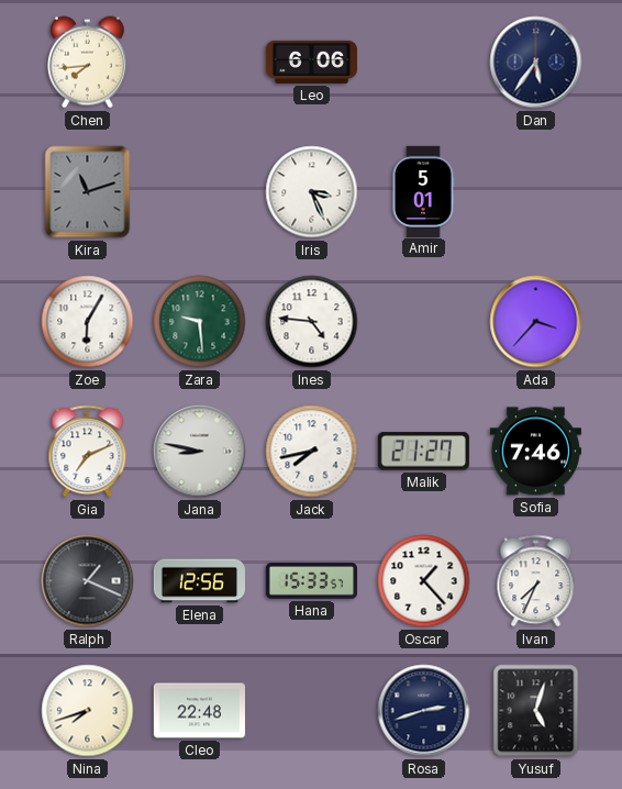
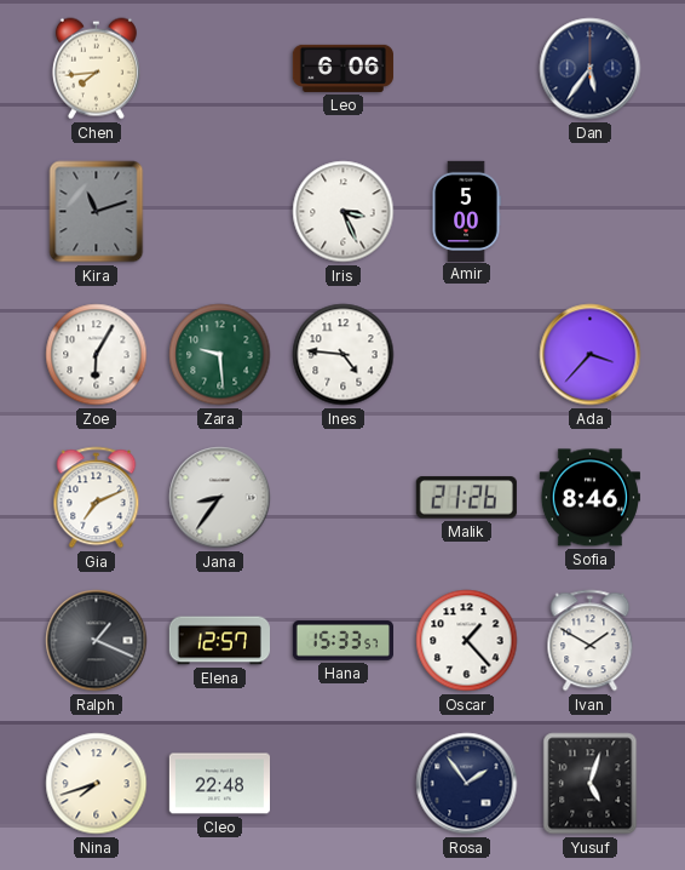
Amir: 5:01 -> 5:00 (466, 211)
Jana: 8:47 -> 8:36 (220, 498)
Jack: 7:43 -> none (312, 452)
Malik: 21:27 -> 21:26 (466, 498)
Sofia: 7:46 -> 8:46 (589, 498)
Elena: 12:56 -> 12:57 (219, 641)
Ivan: 7:34 -> 1:50 (591, 641)
Rosa: 2:42 -> 1:54 (467, 784)
